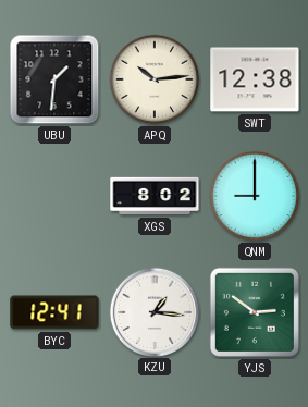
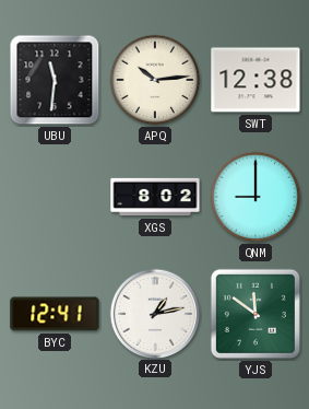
UBU: 1:31 -> 11:31 (55, 80)
KZU: 1:16 -> 1:13 (154, 313)
YJS: 2:51 -> 11:51 (255, 314)
